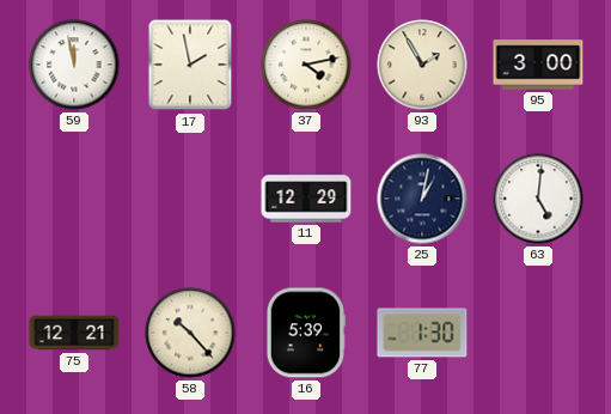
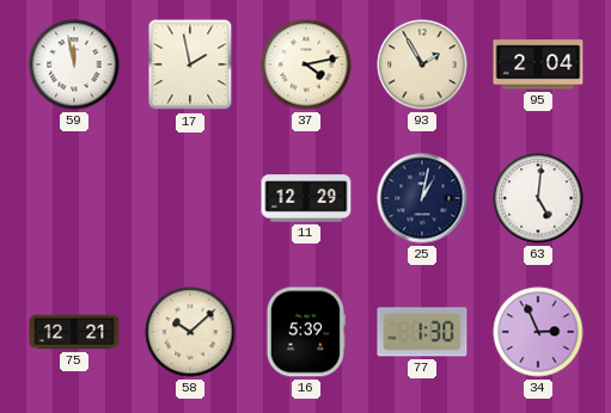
95: 3:00 -> 2:04 (538, 64)
58: 10:23 -> 10:08 (190, 332)
34: none -> 2:56 (538, 332)
